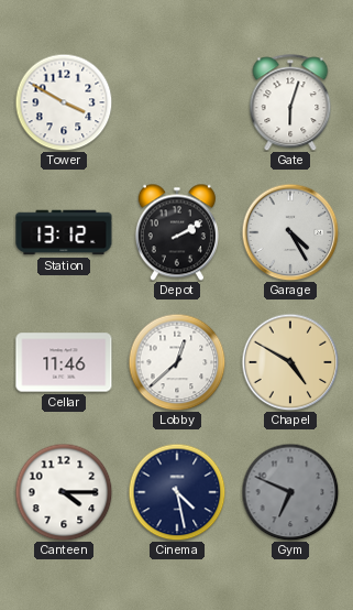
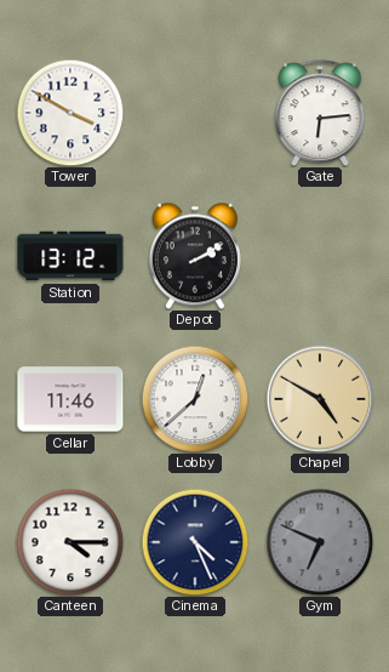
Gate: 6:03 -> 6:14 (320, 113)
Garage: 4:25 -> none (290, 232)
Cinema: 4:28 -> 4:26 (195, 542)
